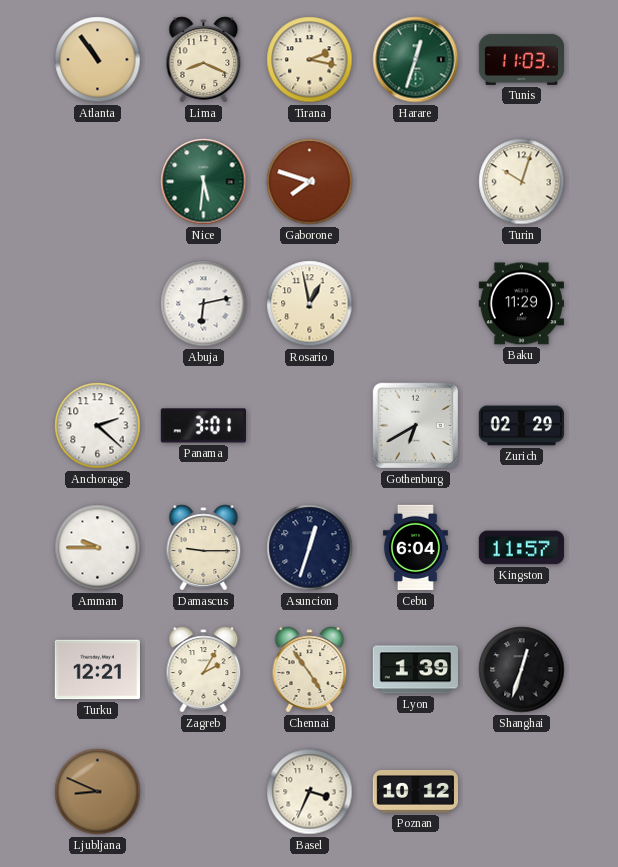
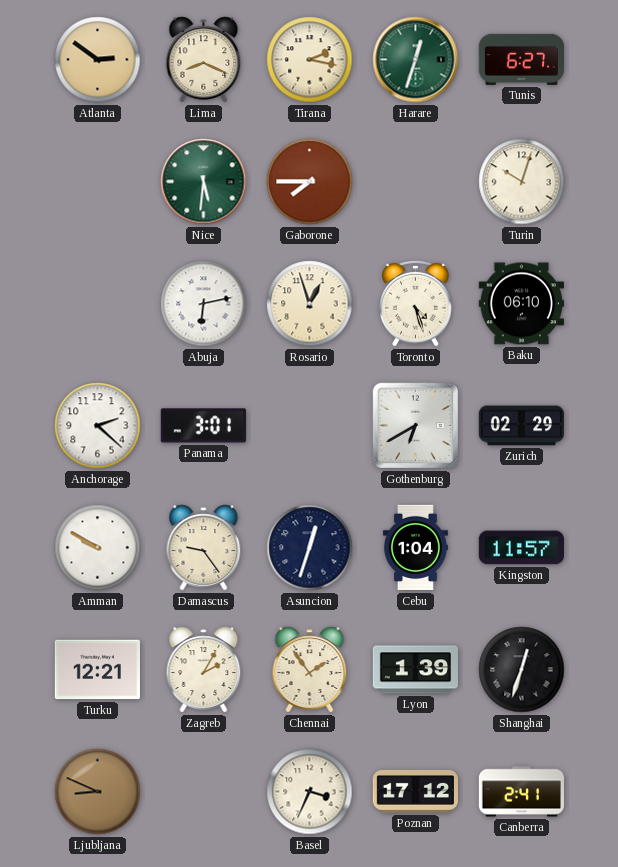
Atlanta: 10:54 -> 2:51 (98, 60)
Tunis: 11:03 -> 6:27 (521, 59)
Gaborone: 7:48 -> 7:45 (310, 182)
Rosario: 12:58 -> 12:57 (310, 304)
Toronto: none -> 4:27 (416, 303)
Baku: 11:29 -> 06:10 (521, 304)
Amman: 9:45 -> 9:50 (98, 548)
Damascus: 9:15 -> 9:24 (204, 548)
Cebu: 6:04 -> 1:04 (415, 548)
Chennai: 4:54 -> 1:54 (310, 670)
Poznan: 10:12 -> 17:12 (415, 791)
Canberra: none -> 2:41 (521, 792)
